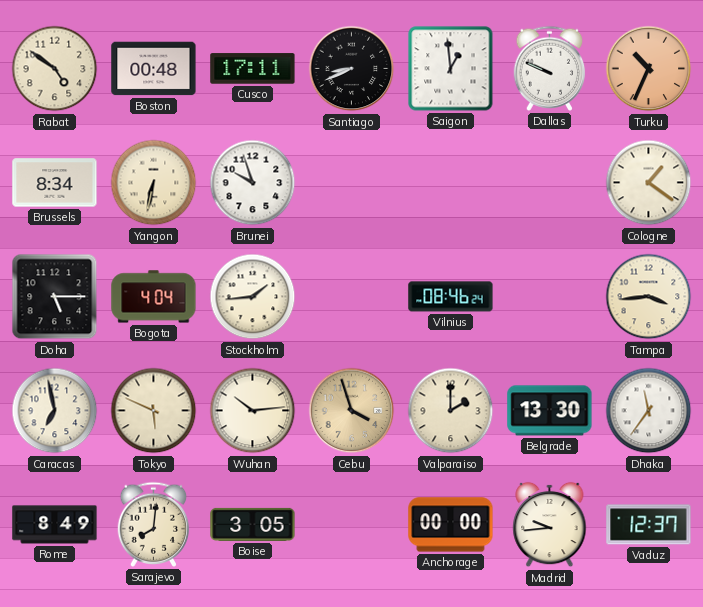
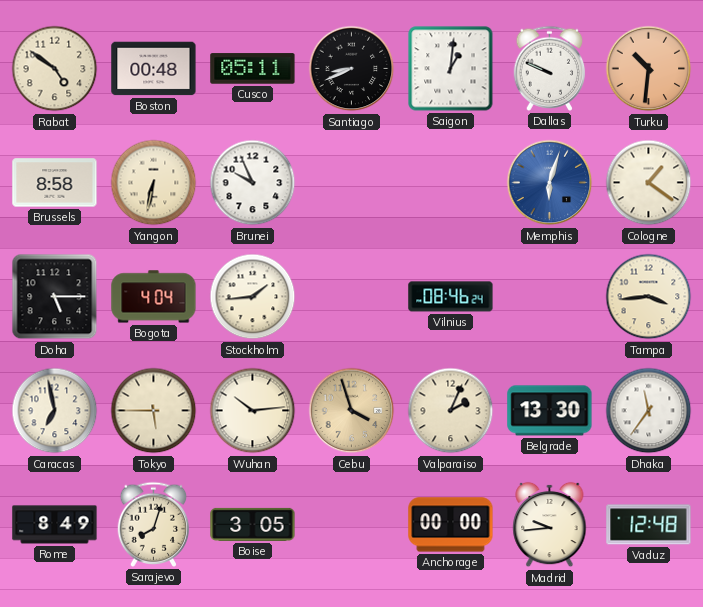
Cusco: 17:11 -> 05:11 (253, 69)
Saigon: 12:59 -> 1:01 (451, 69)
Turku: 10:34 -> 10:31 (649, 69)
Brussels: 8:34 -> 8:58 (55, 183)
Brunei: 9:57 -> 9:56 (253, 183)
Memphis: none -> 6:03 (550, 183)
Tokyo: 5:49 -> 5:45 (154, 411)
Valparaiso: 2:00 -> 2:04 (451, 411)
Sarajevo: 8:01 -> 8:03 (154, 524)
Vaduz: 12:37 -> 12:48 (649, 525)
